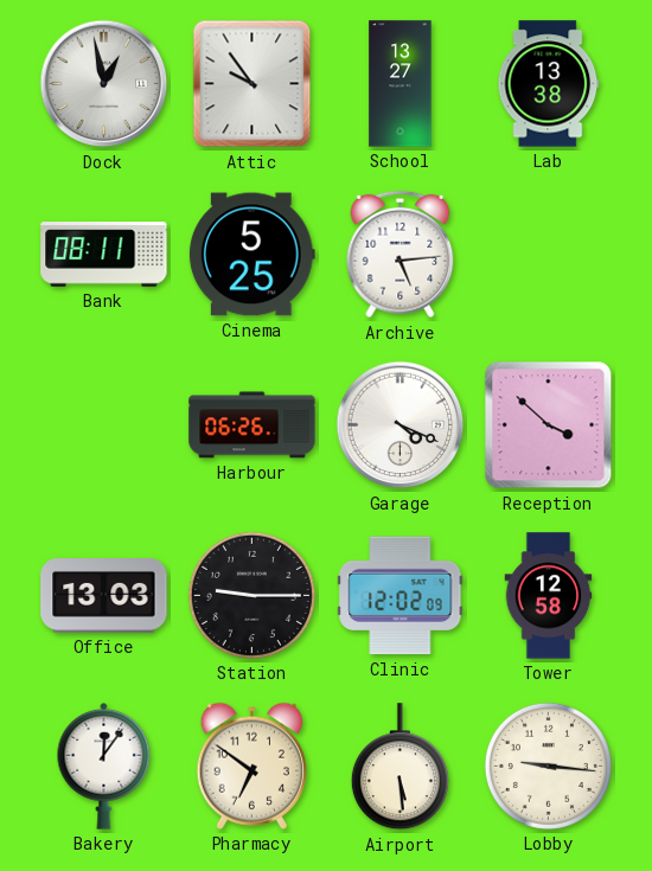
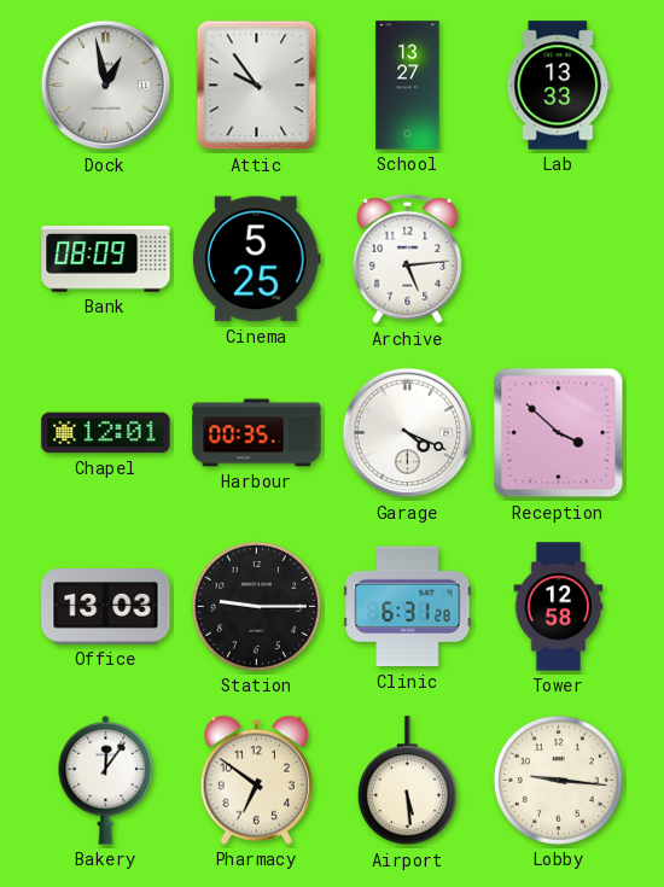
Lab: 13:38 -> 13:33 (559, 86)
Bank: 08:11 -> 08:09 (106, 259)
Chapel: none -> 12:01 (106, 433)
Harbour: 06:26 -> 00:35 (257, 433)
Clinic: 12:02 -> 6:31 (408, 607)
